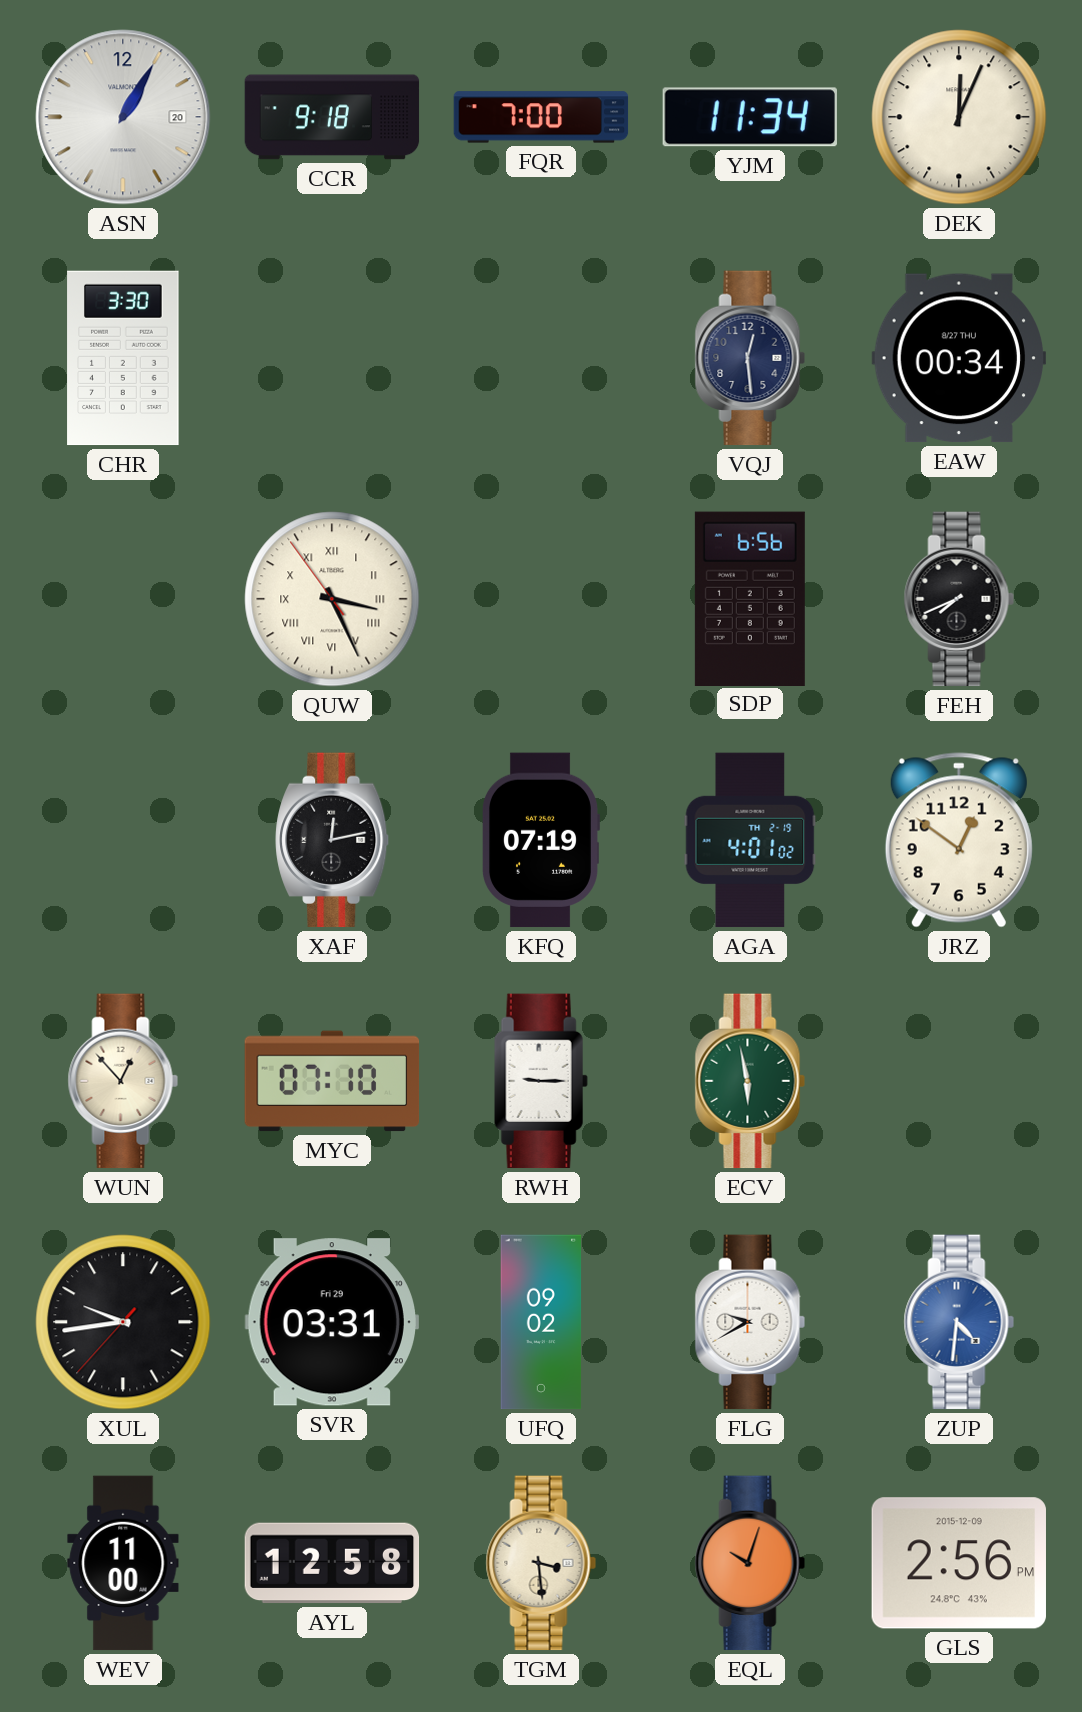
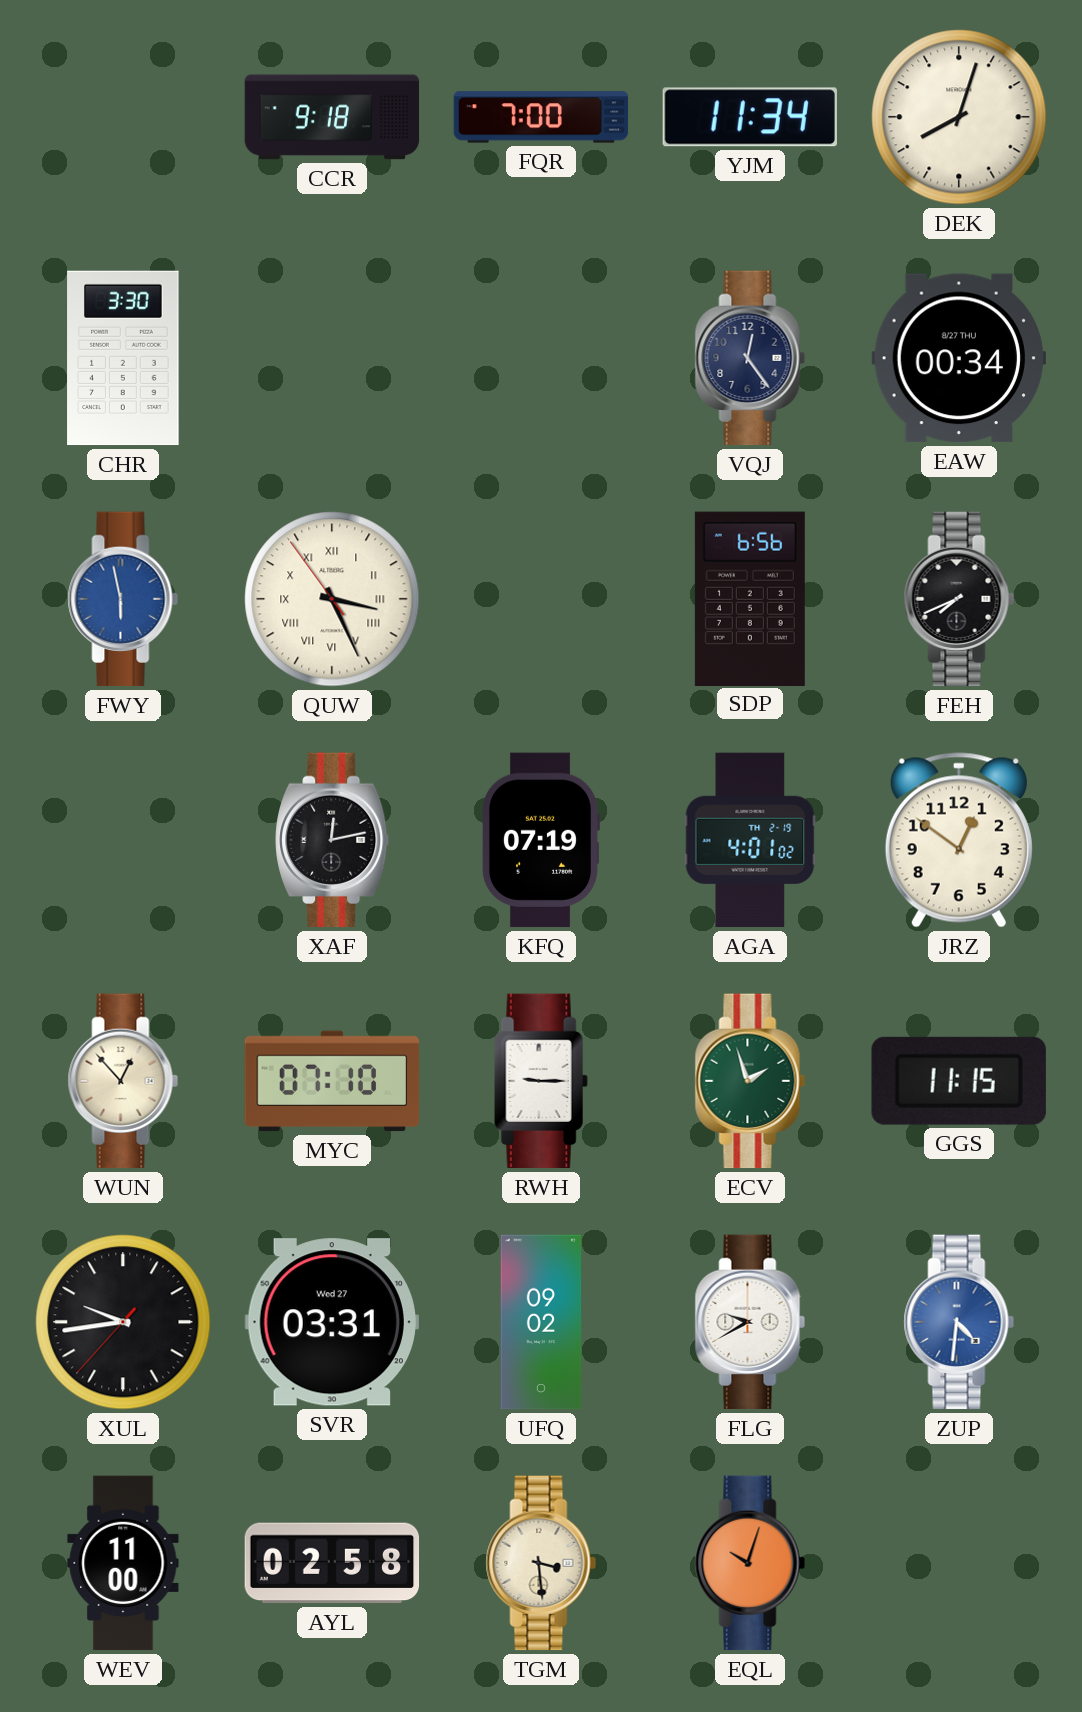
ASN: 1:05 -> none (123, 117)
DEK: 12:04 -> 8:03 (959, 117)
VQJ: 12:29 -> 12:24 (750, 358)
FWY: none -> 5:58 (123, 599)
ECV: 5:58 -> 1:57 (750, 1081)
GGS: none -> 11:15 (959, 1081)
SVR date: Fri 29 -> Wed 27 (332, 1322)
AYL: 12:58 -> 02:58 (332, 1563)
GLS: 2:56 -> none (959, 1563)
